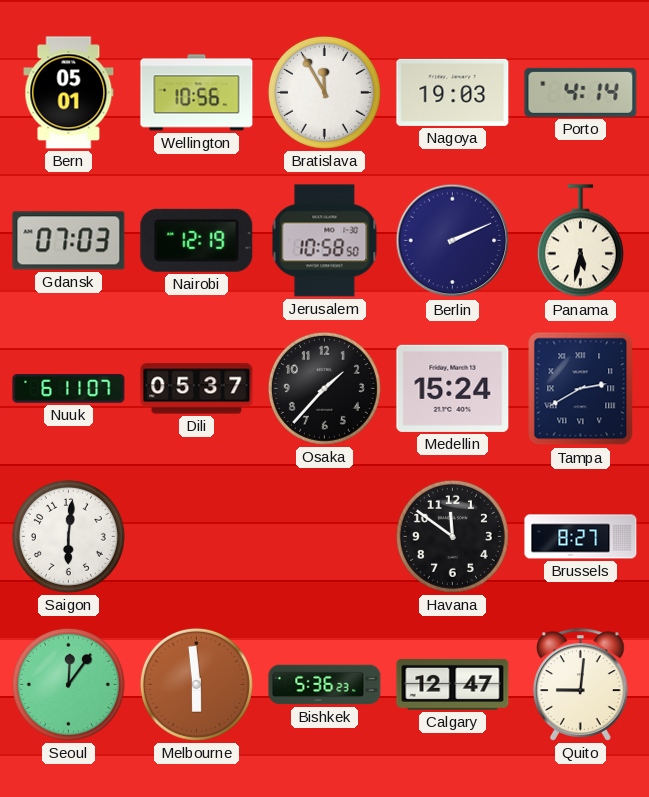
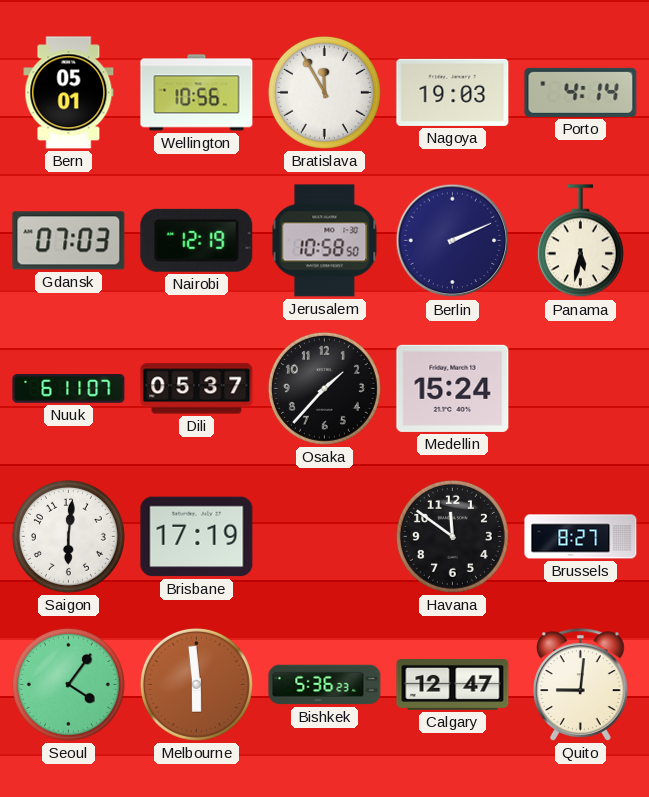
Tampa: 2:40 -> none (581, 389)
Brisbane: none -> 17:19 (197, 537)
Seoul: 12:06 -> 4:06 (68, 684)
